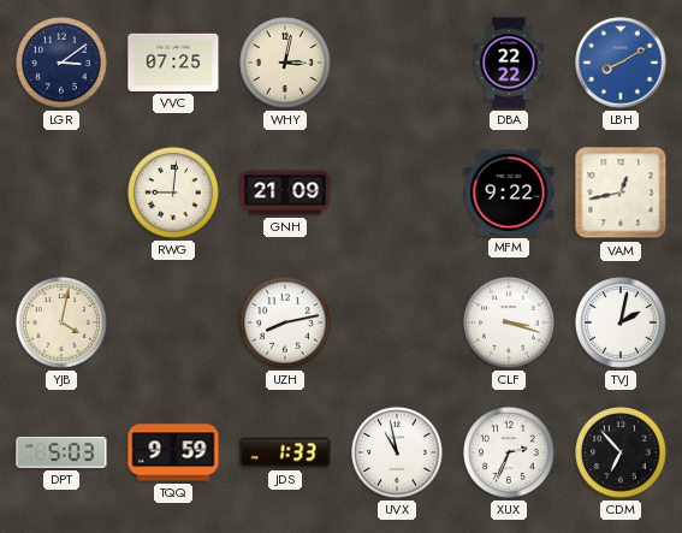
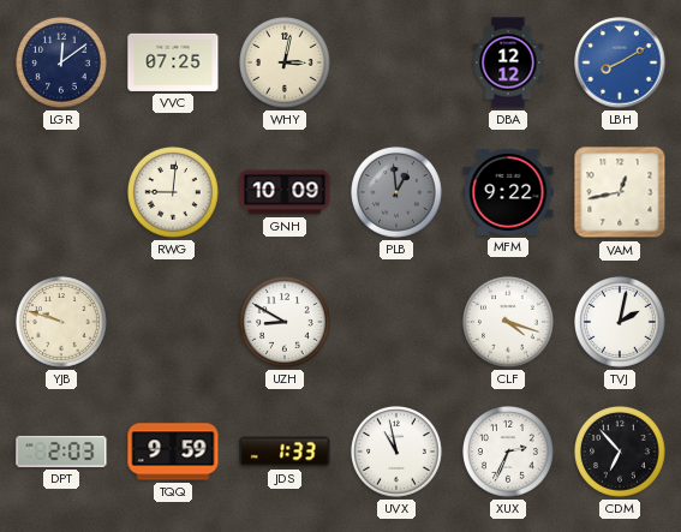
LGR: 3:09 -> 12:09 (62, 64)
DBA: 22:22 -> 12:12 (508, 62)
GNH: 21:09 -> 10:09 (285, 192)
PLB: none -> 12:59 (398, 193)
YJB: 4:02 -> 9:48 (62, 323)
UZH: 8:13 -> 8:50 (286, 323)
CLF: 3:18 -> 4:18 (509, 323)
DPT: 5:03 -> 2:03 (61, 452)
